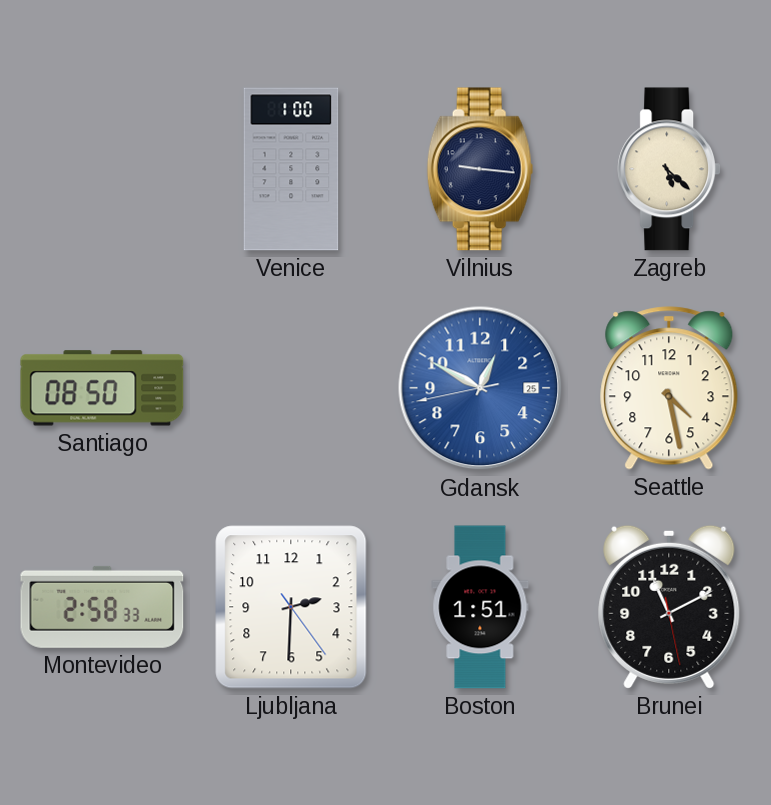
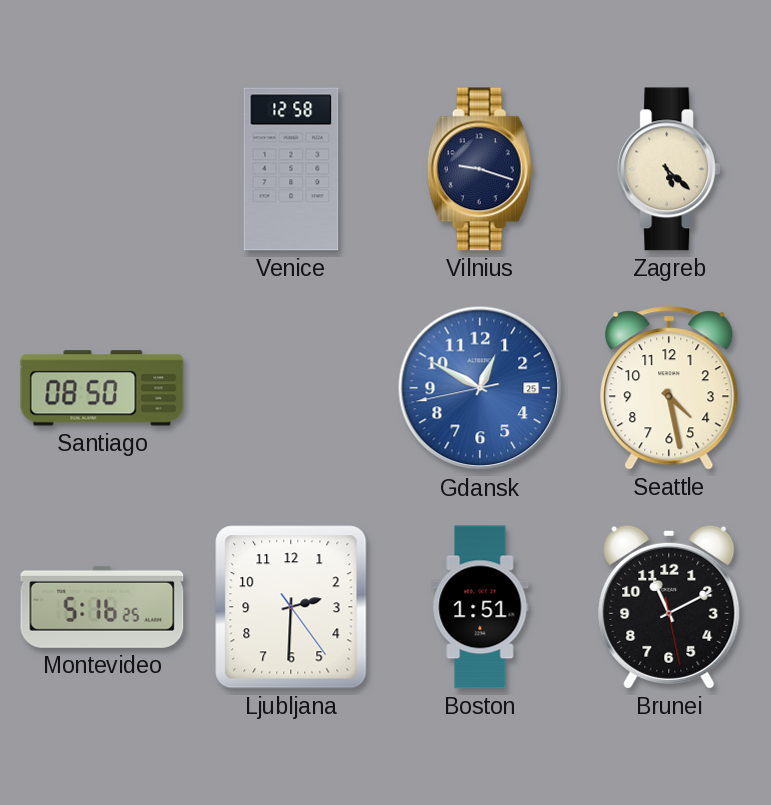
Venice: 1:00 -> 12:58 (291, 169)
Vilnius: 9:16 -> 9:18 (480, 169)
Montevideo: 2:58 -> 5:16 (102, 607)
